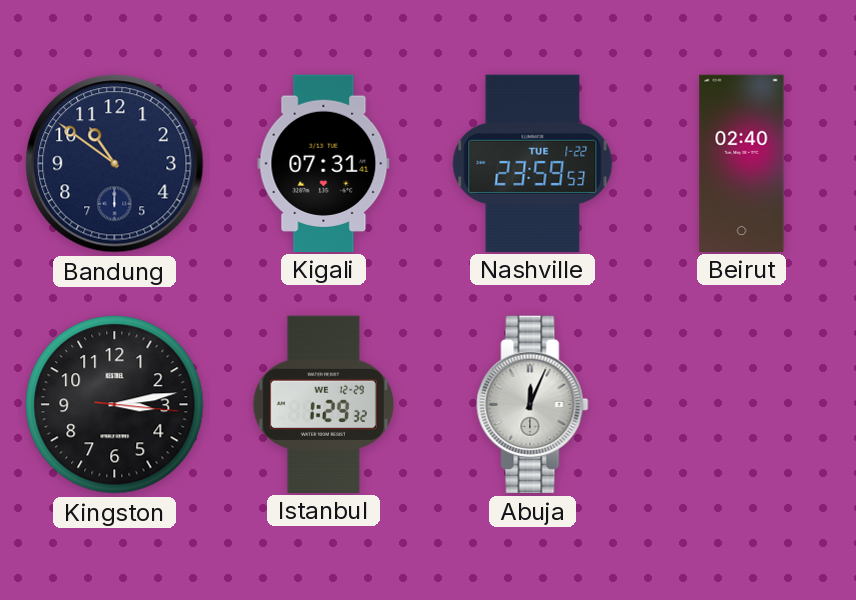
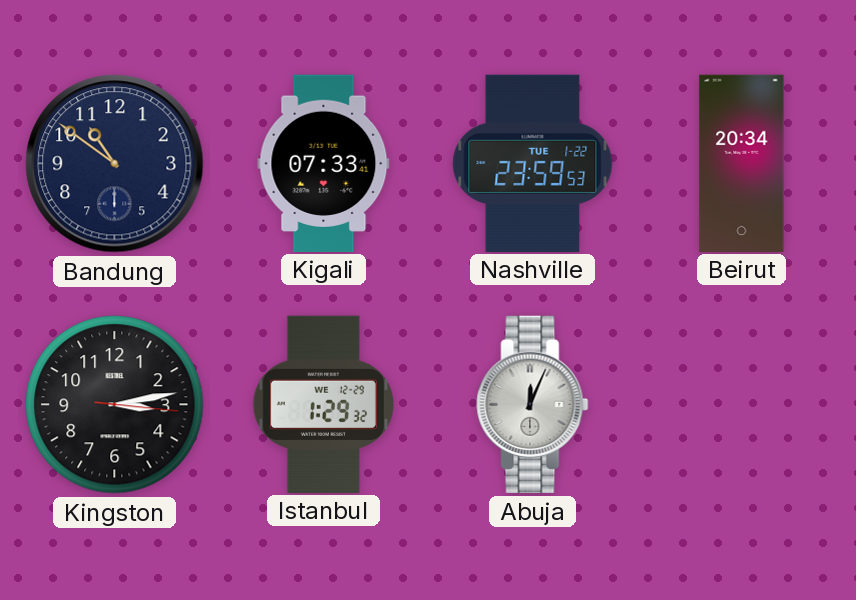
Kigali: 07:31 -> 07:33 (324, 163)
Beirut: 02:40 -> 20:34 (742, 163)
